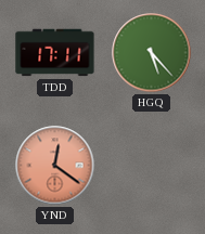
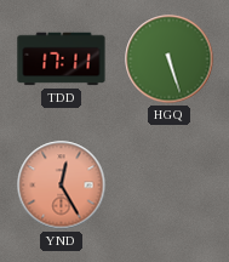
HGQ: 5:23 -> 5:27 (170, 59)
YND: 12:21 -> 12:25 (62, 186)
